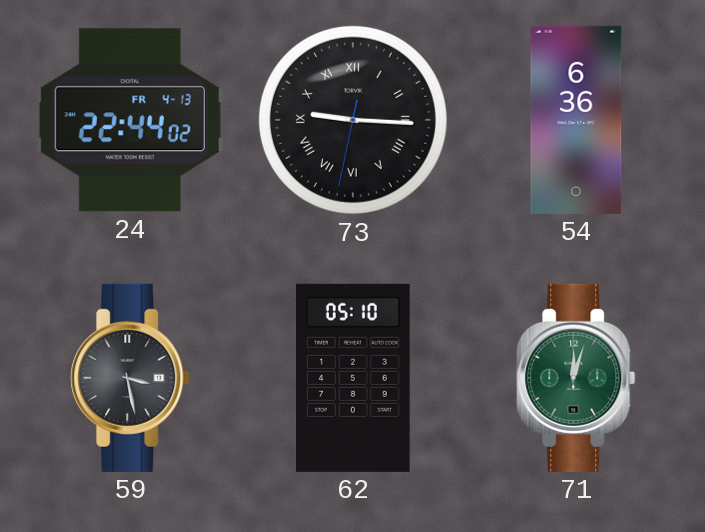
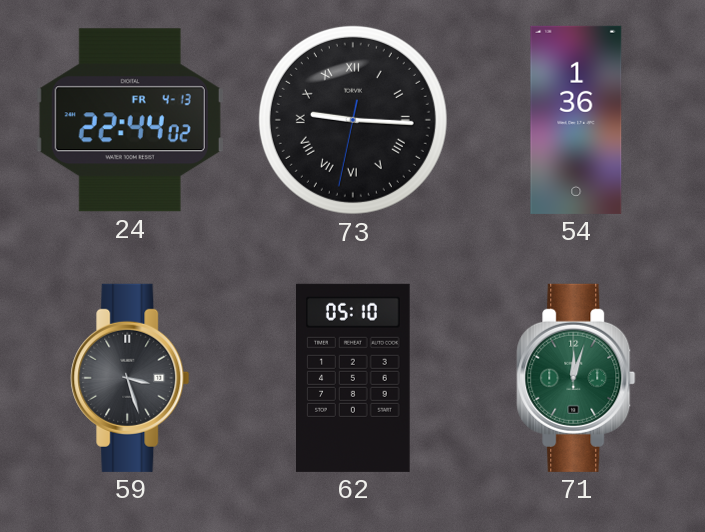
54: 6:36 -> 1:36 (576, 120)
59: 3:28 -> 3:27 (130, 378)
